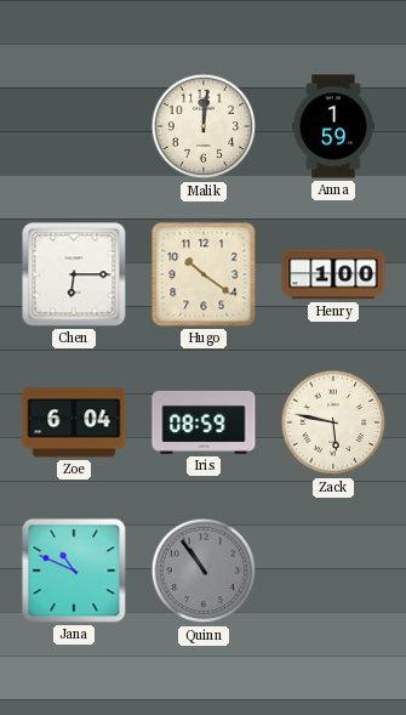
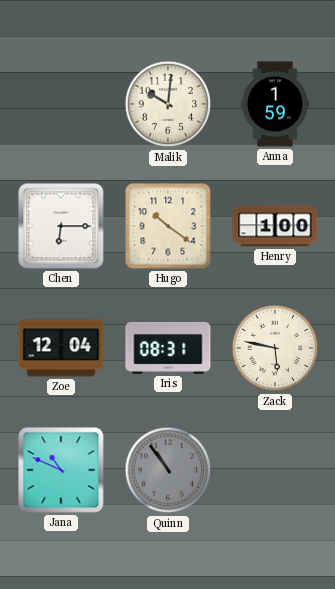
Malik: 12:01 -> 10:01 (168, 104)
Zoe: 6:04 -> 12:04 (61, 348)
Iris: 08:59 -> 08:31 (168, 348)
